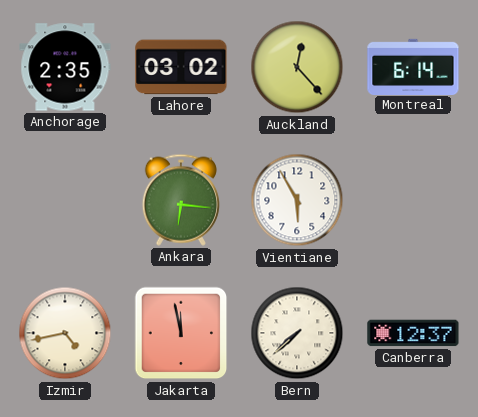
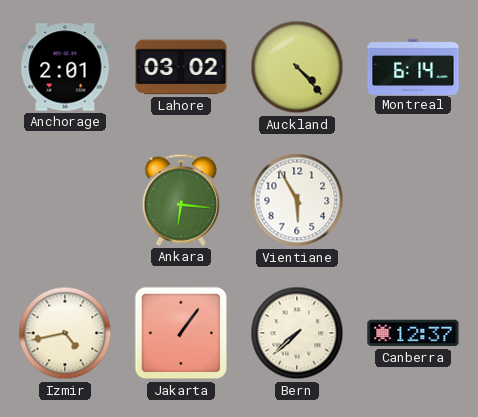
Anchorage: 2:35 -> 2:01 (65, 67)
Auckland: 12:23 -> 4:23 (297, 67)
Jakarta: 11:58 -> 1:06 (181, 333)
